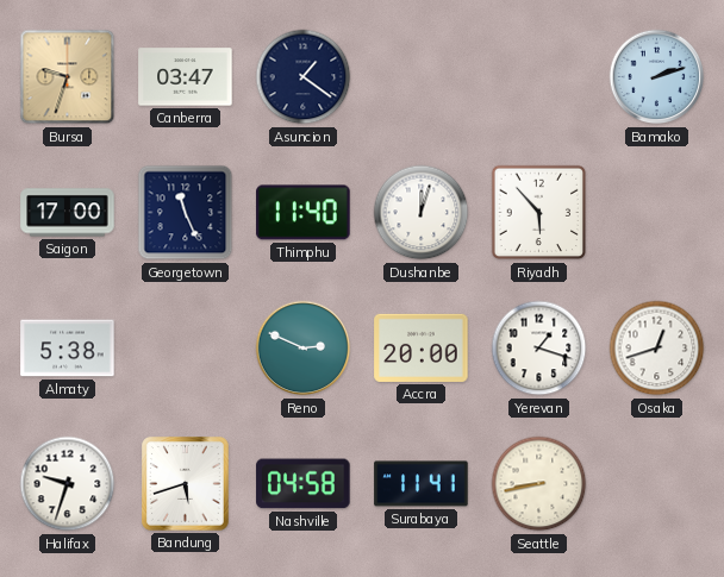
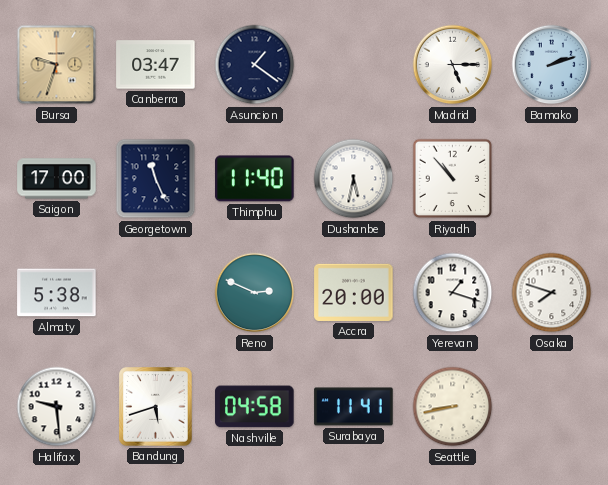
Madrid: none -> 5:15 (453, 65)
Dushanbe: 12:03 -> 5:32 (354, 179)
Riyadh: 5:53 -> 10:53 (453, 179)
Osaka: 12:42 -> 7:48 (552, 293)
Halifax: 9:33 -> 9:29 (57, 407)
